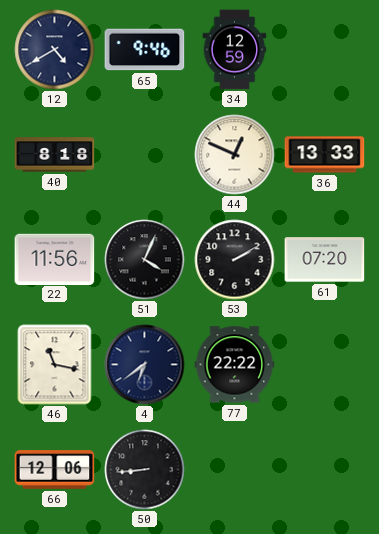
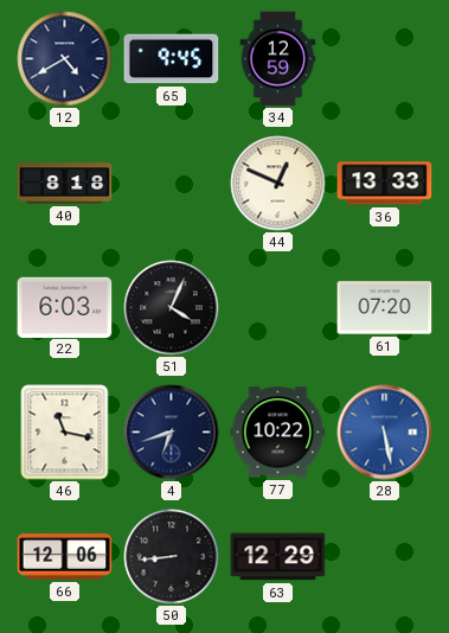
65: 9:46 -> 9:45 (172, 59)
22: 11:56 -> 6:03 (65, 307)
53: 2:10 -> none (235, 260)
4: 6:39 -> 6:42 (172, 433)
77: 22:22 -> 10:22 (278, 433)
28: none -> 5:28 (385, 433)
63: none -> 12:29 (278, 557)
